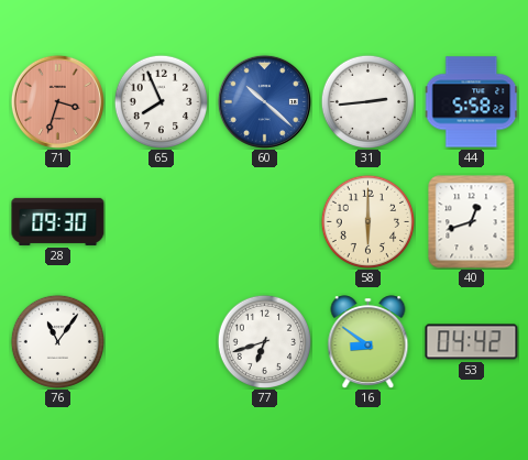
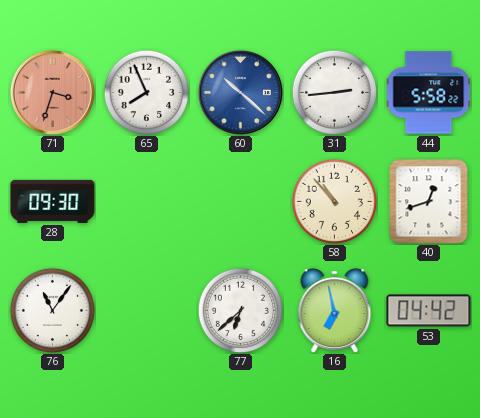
58: 6:00 -> 10:53 (334, 201)
77: 6:42 -> 6:38 (240, 310)
16: 8:51 -> 6:58 (335, 311)
